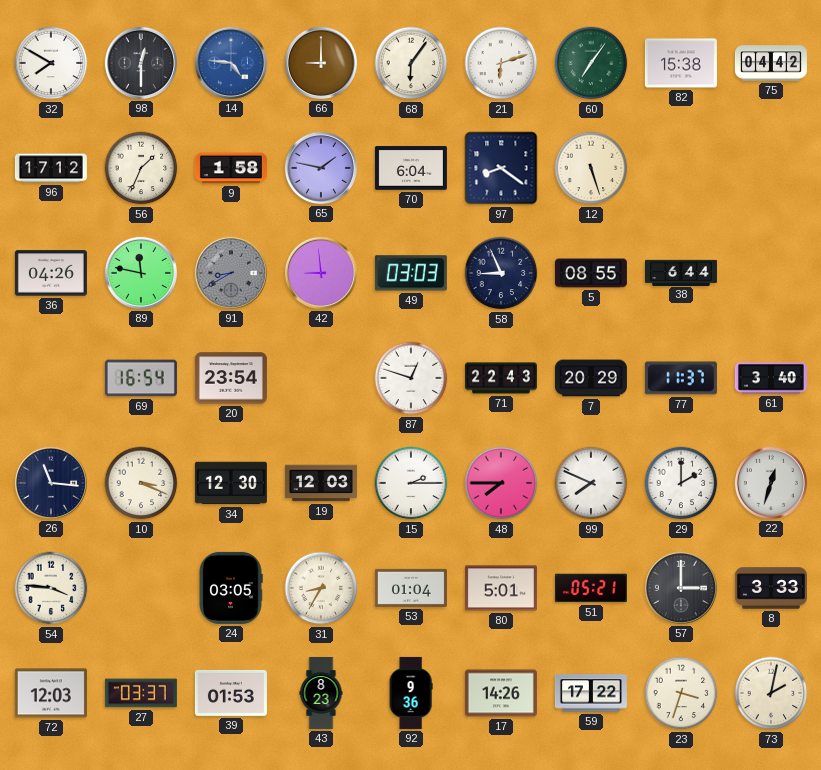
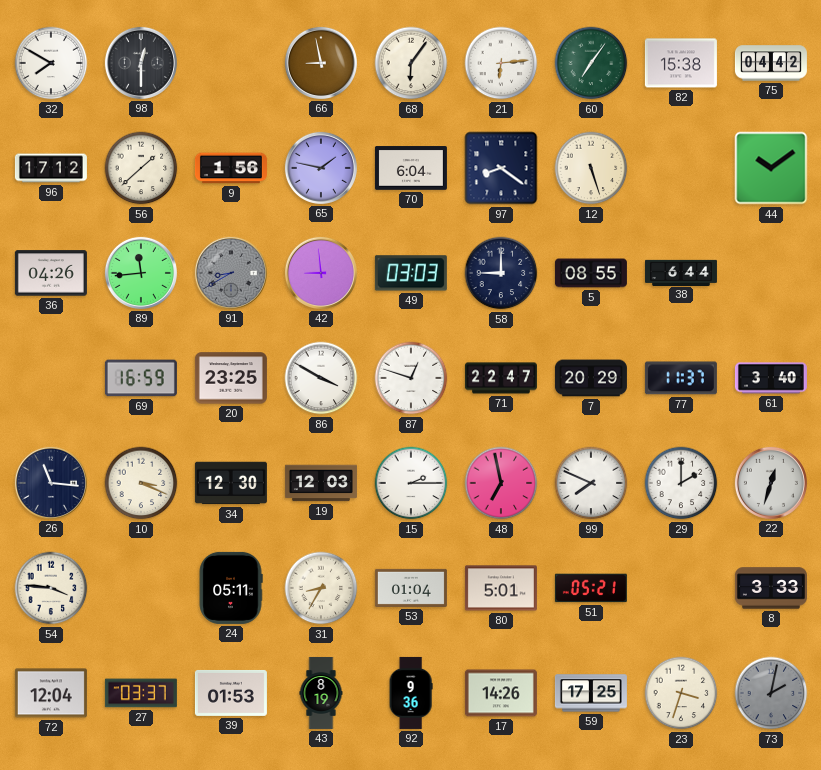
14: 4:46 -> none (231, 63)
66: 9:00 -> 8:58 (321, 63)
21: 6:12 -> 6:14 (501, 63)
56: 1:34 -> 1:38 (141, 168)
9: 1:58 -> 1:56 (231, 168)
44: none -> 10:09 (771, 168)
89: 11:47 -> 11:44 (141, 273)
58: 8:56 -> 9:00 (501, 273)
69: 16:54 -> 16:59 (141, 378)
20: 23:54 -> 23:25 (231, 378)
86: none -> 3:50 (321, 378)
71: 22:43 -> 22:47 (501, 378)
48: 7:45 -> 6:58 (501, 483)
24: 03:05 -> 05:11 (231, 588)
57: 3:00 -> none (681, 588)
72: 12:03 -> 12:04 (51, 693)
43: 8:23 -> 8:19 (321, 693)
59: 17:22 -> 17:25 (591, 693)
73 dial: cream -> grey (771, 693)
